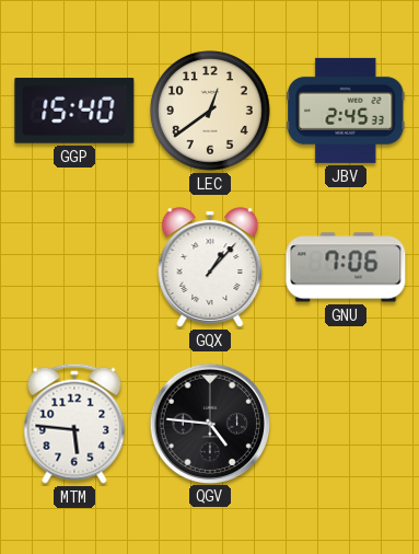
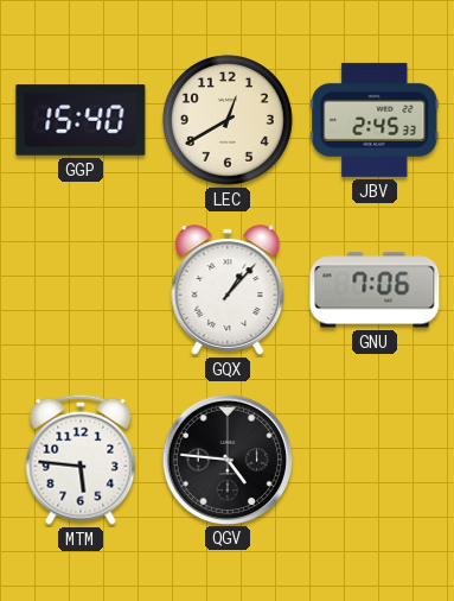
LEC: 12:39 -> 12:40 (229, 121)
